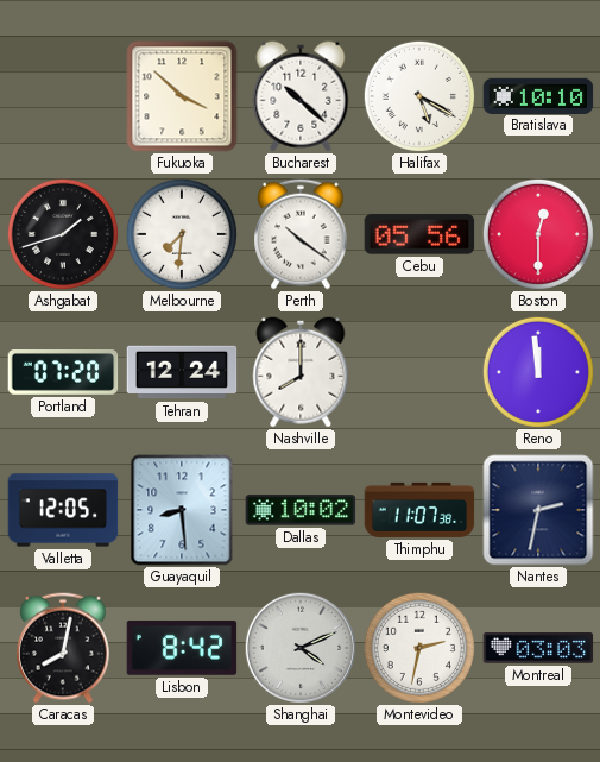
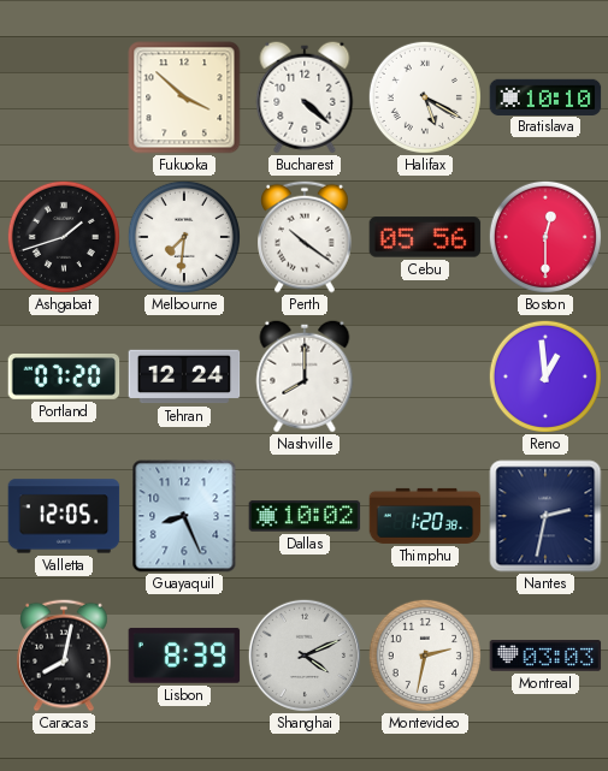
Bucharest: 10:22 -> 4:22 (305, 97)
Reno: 11:59 -> 12:59 (545, 376)
Guayaquil: 8:29 -> 8:26 (184, 516)
Thimphu: 11:07 -> 1:20 (425, 516)
Lisbon: 8:42 -> 8:39 (184, 656)
